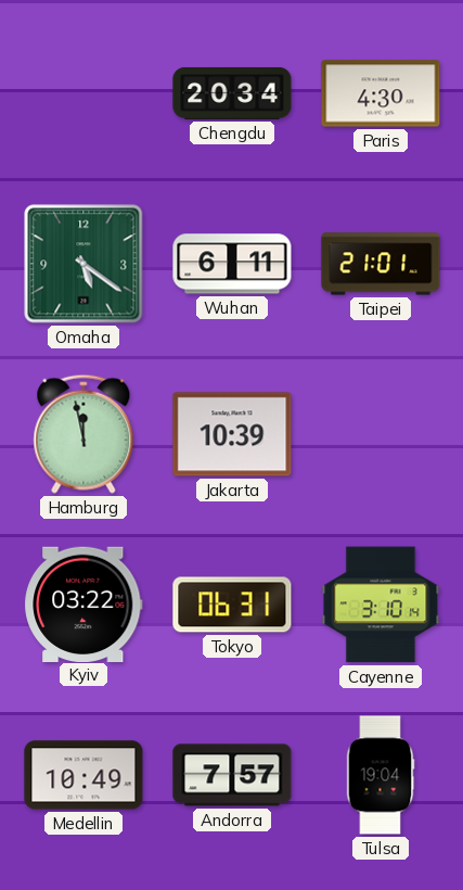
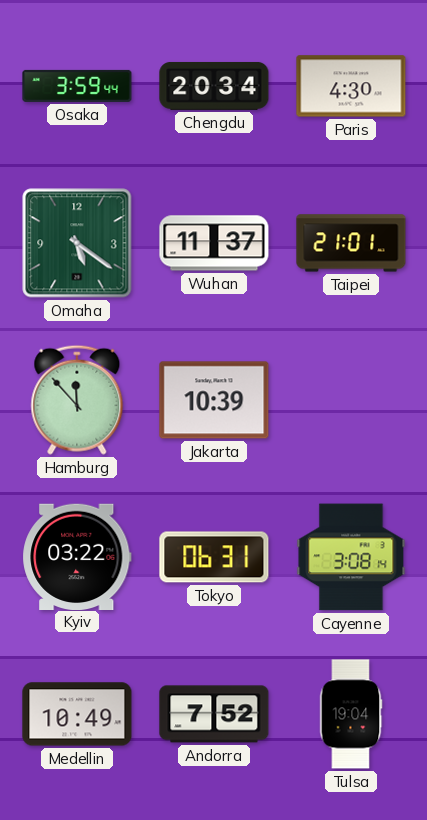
Osaka: none -> 3:59 (77, 86)
Wuhan: 6:11 -> 11:37 (214, 243)
Hamburg: 11:58 -> 11:53 (77, 400)
Cayenne: 3:10 -> 3:08 (351, 557)
Andorra: 7:57 -> 7:52 (214, 714)
